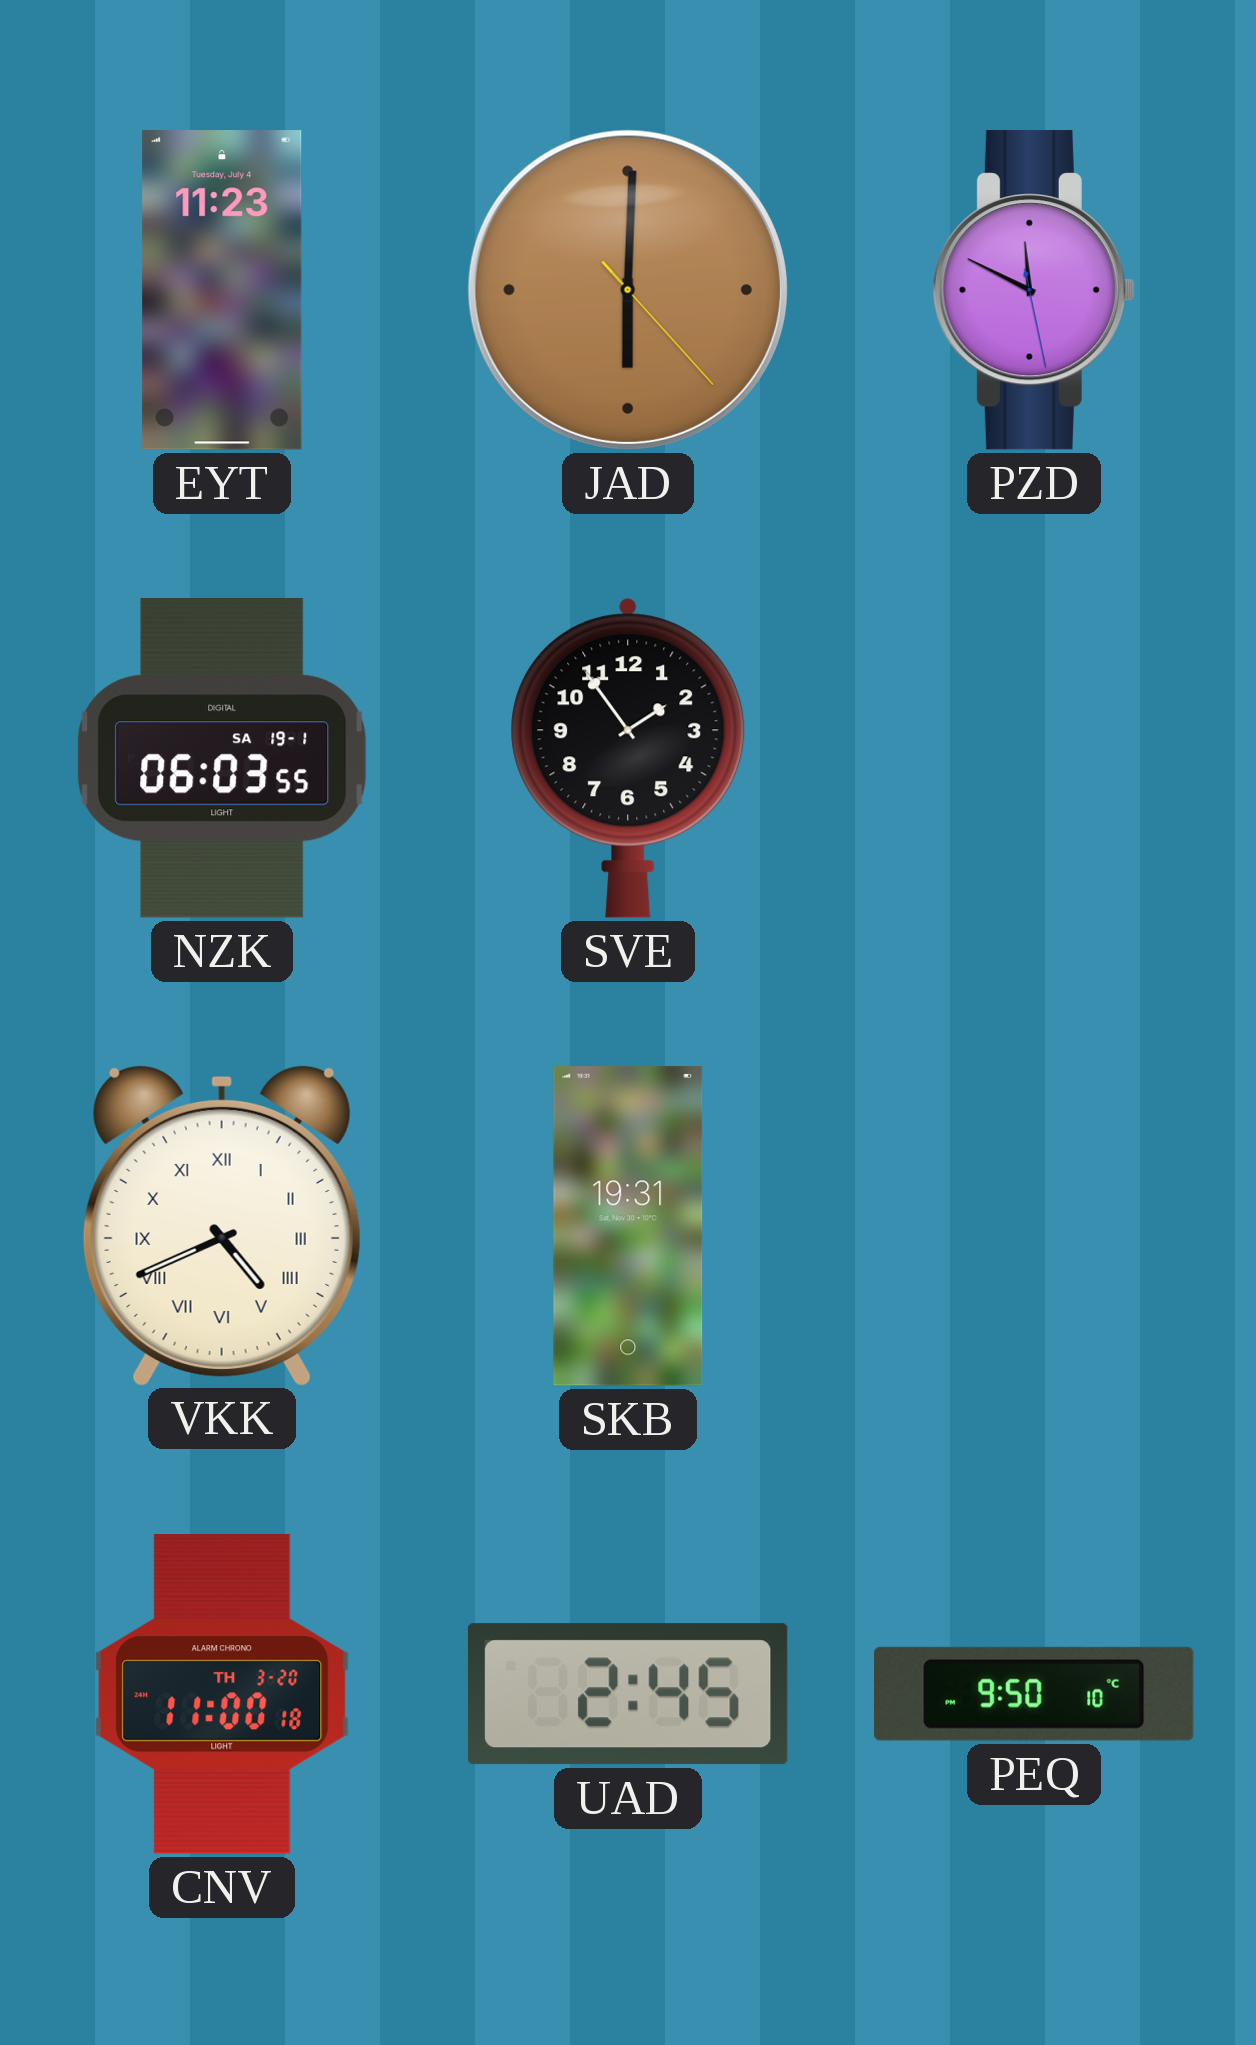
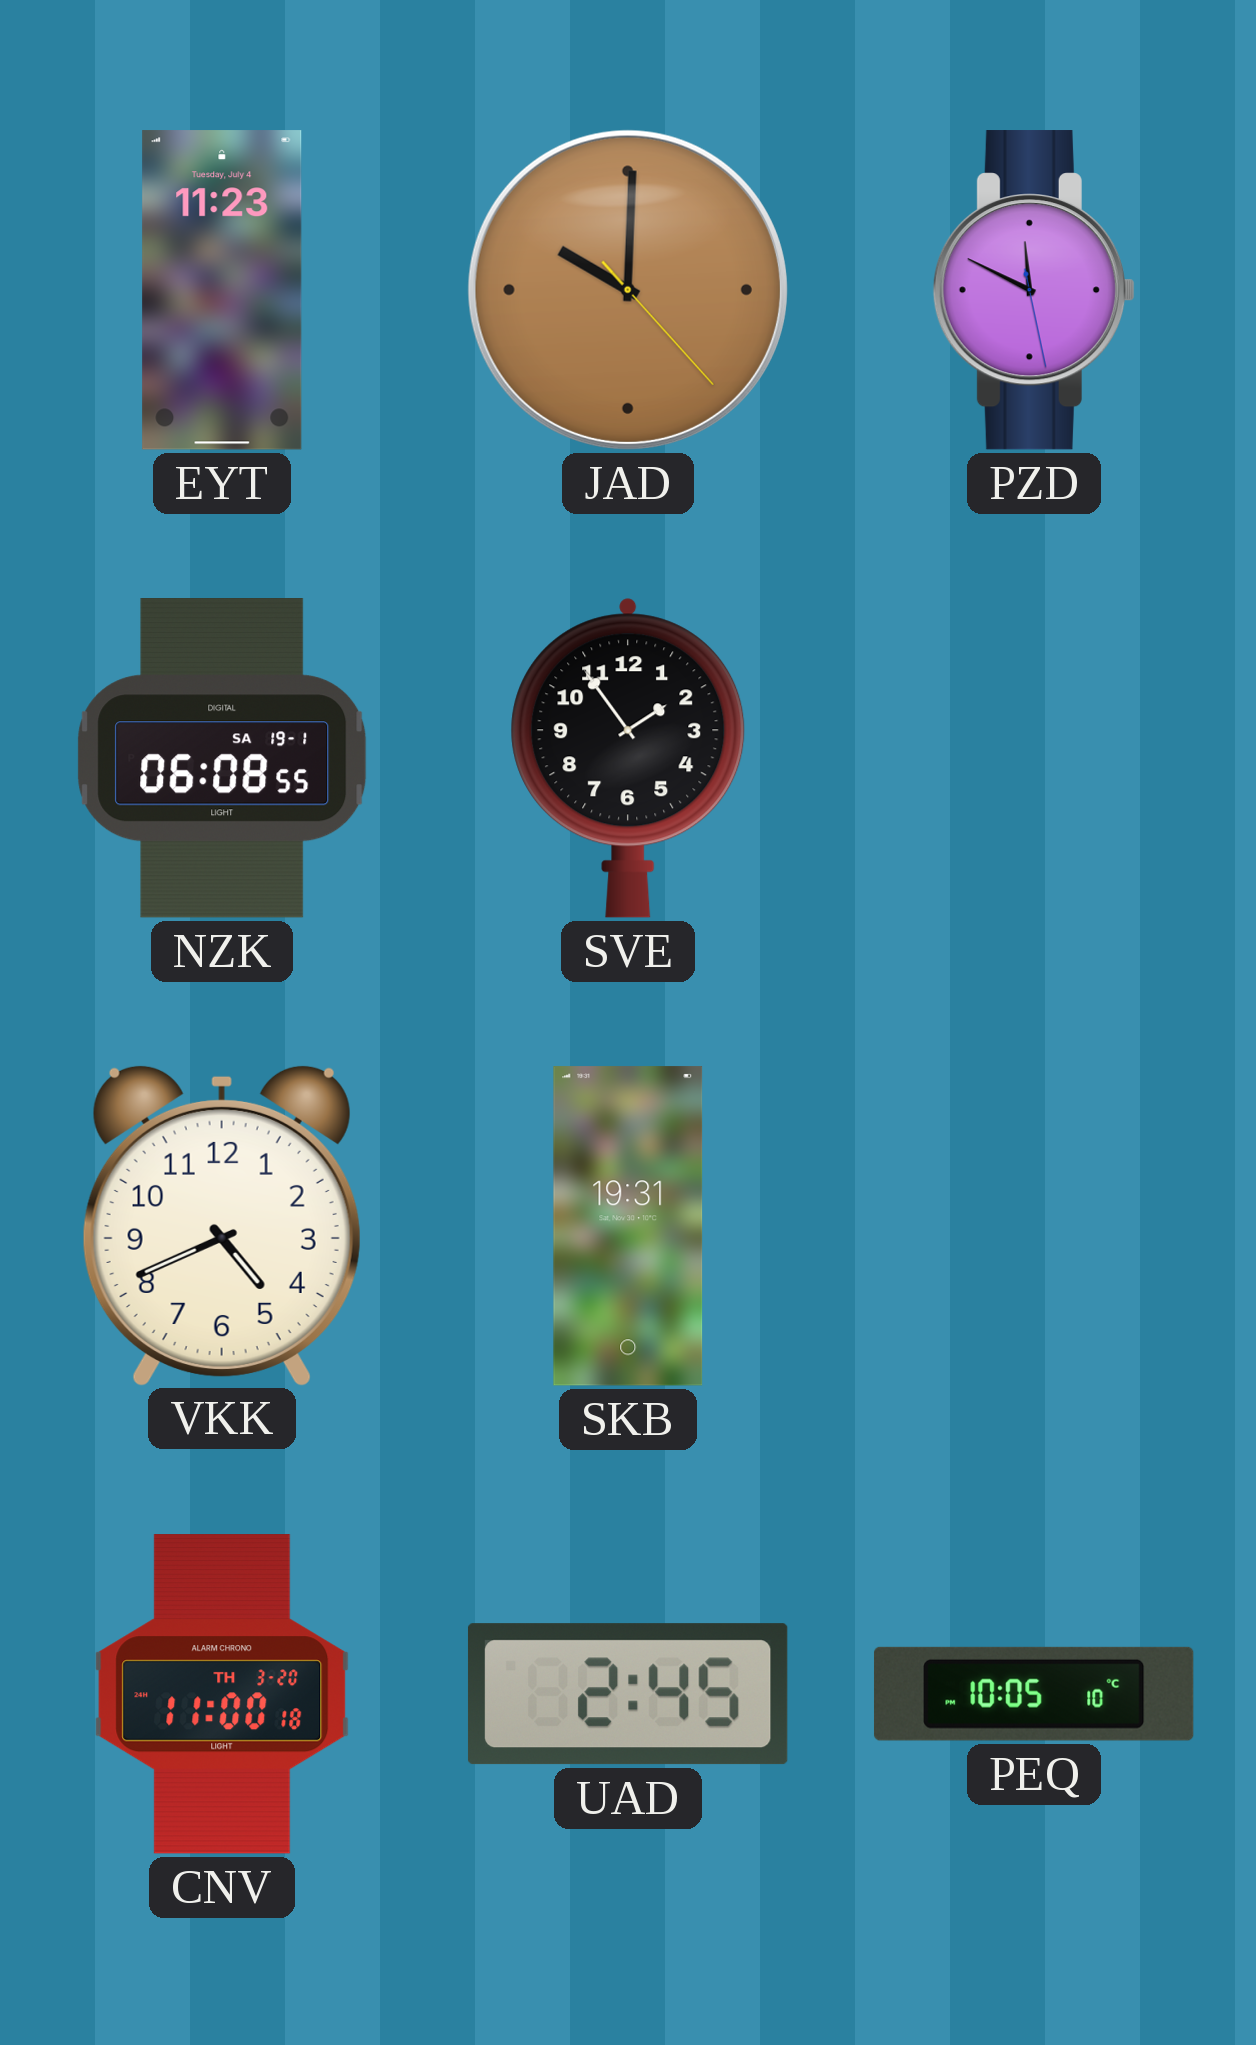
JAD: 6:00 -> 10:00 (628, 290)
NZK: 06:03 -> 06:08 (222, 758)
VKK numerals: Roman -> Arabic (222, 1225)
PEQ: 9:50 -> 10:05 (1034, 1694)
